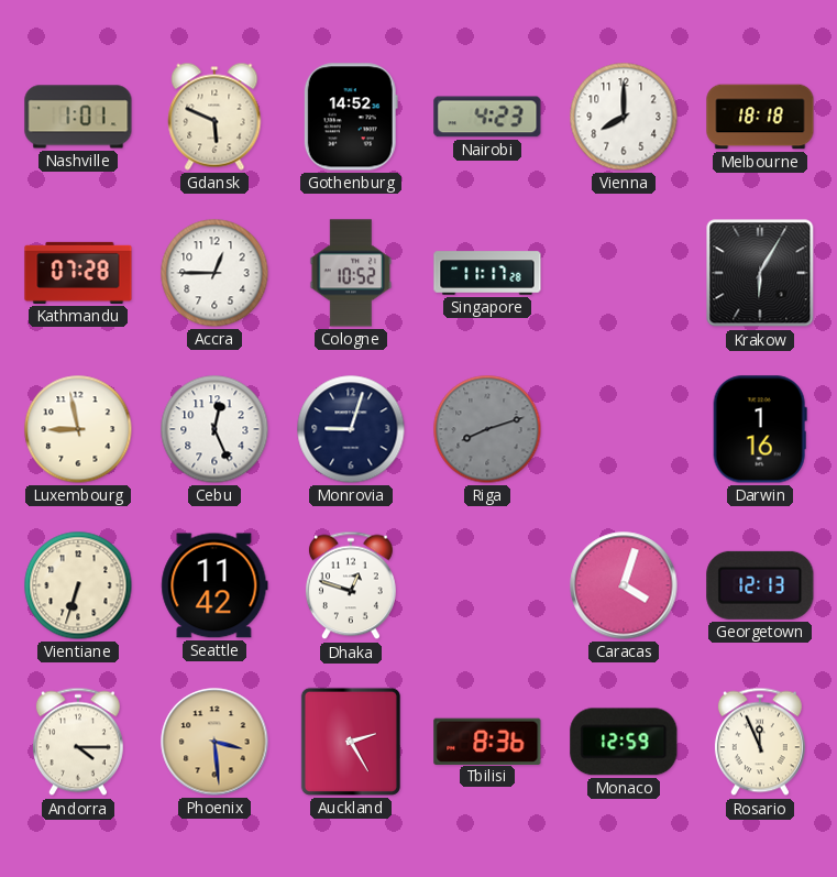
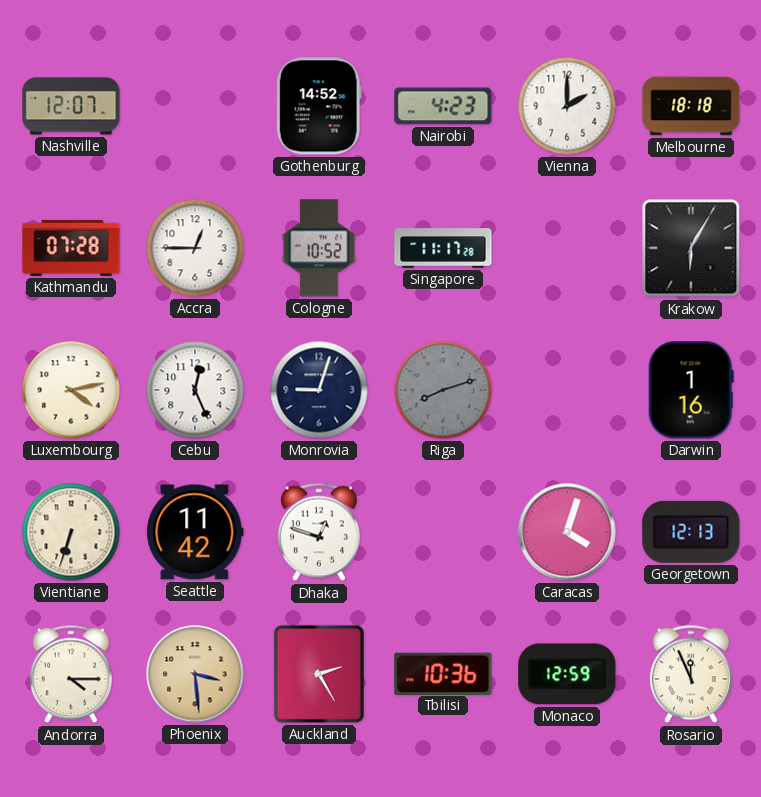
Nashville: 1:01 -> 12:07 (71, 106)
Gdansk: 5:49 -> none (214, 117)
Vienna: 8:00 -> 2:00 (567, 106)
Luxembourg: 8:58 -> 4:13 (71, 390)
Tbilisi: 8:36 -> 10:36 (443, 673)
